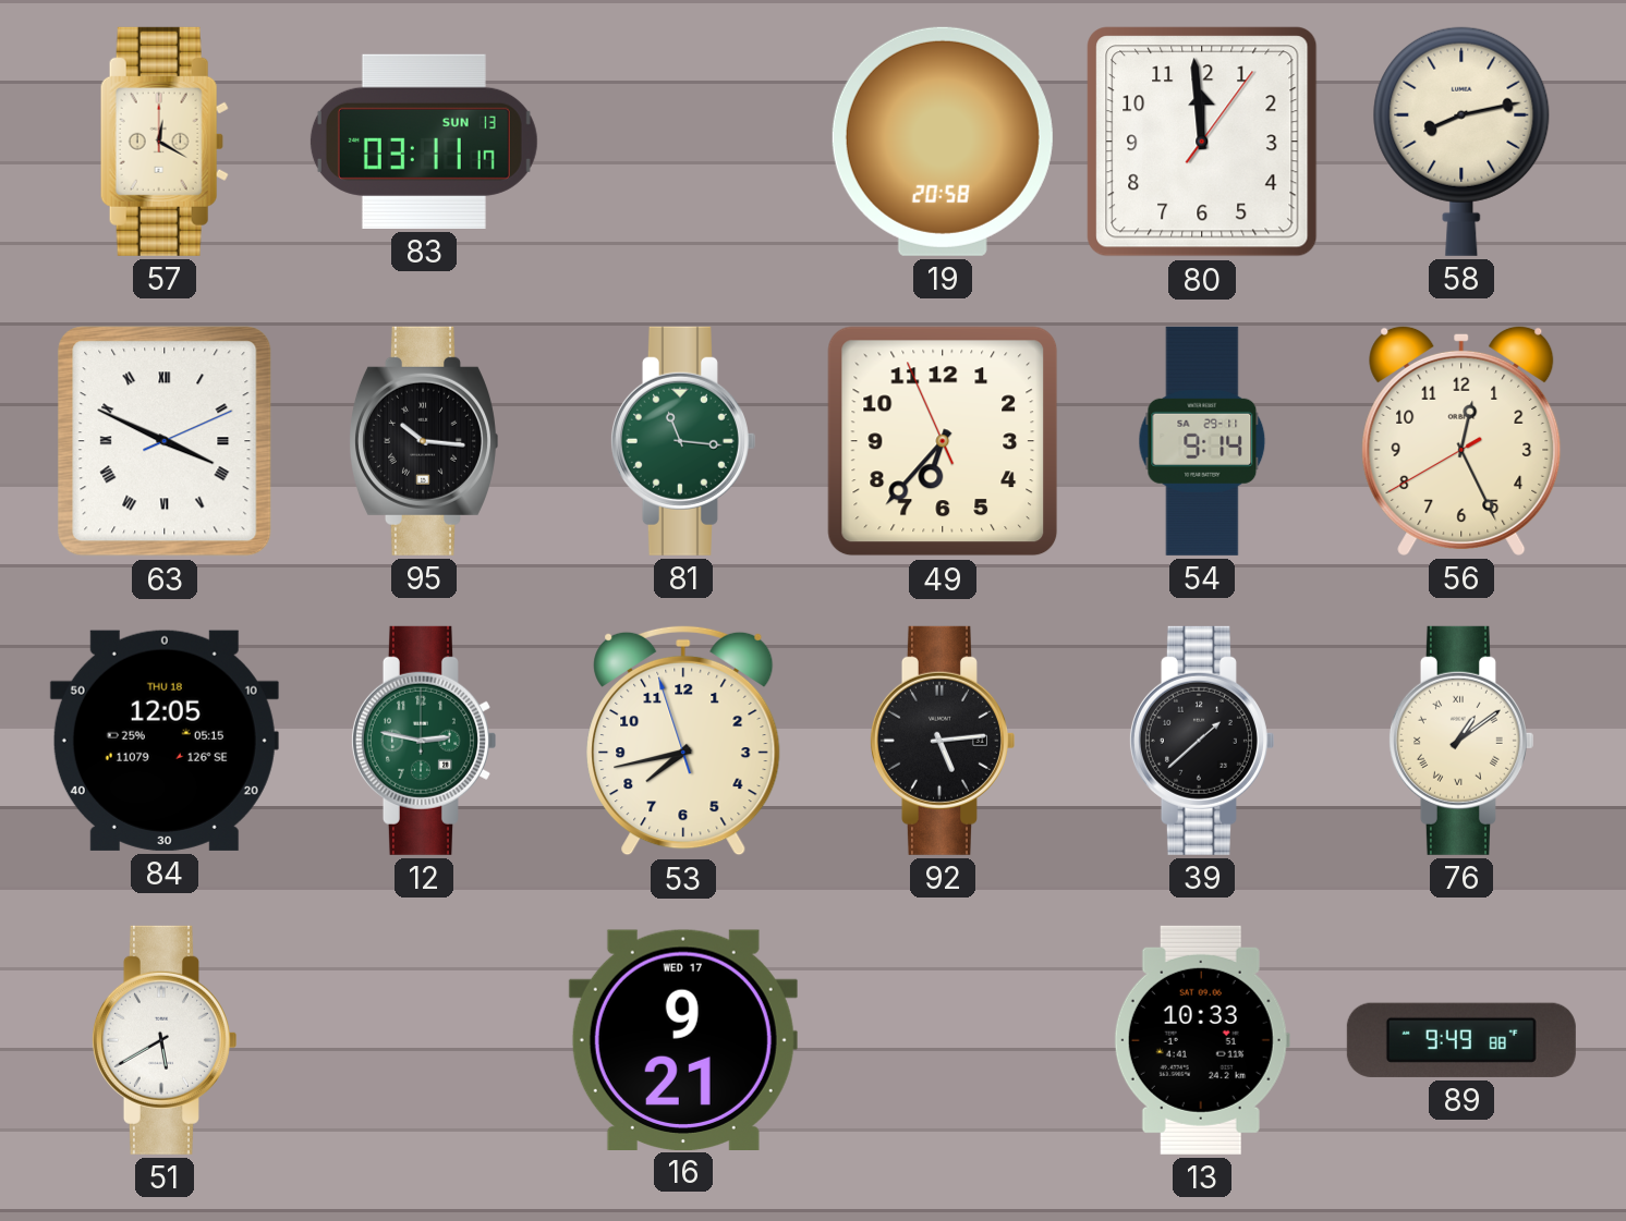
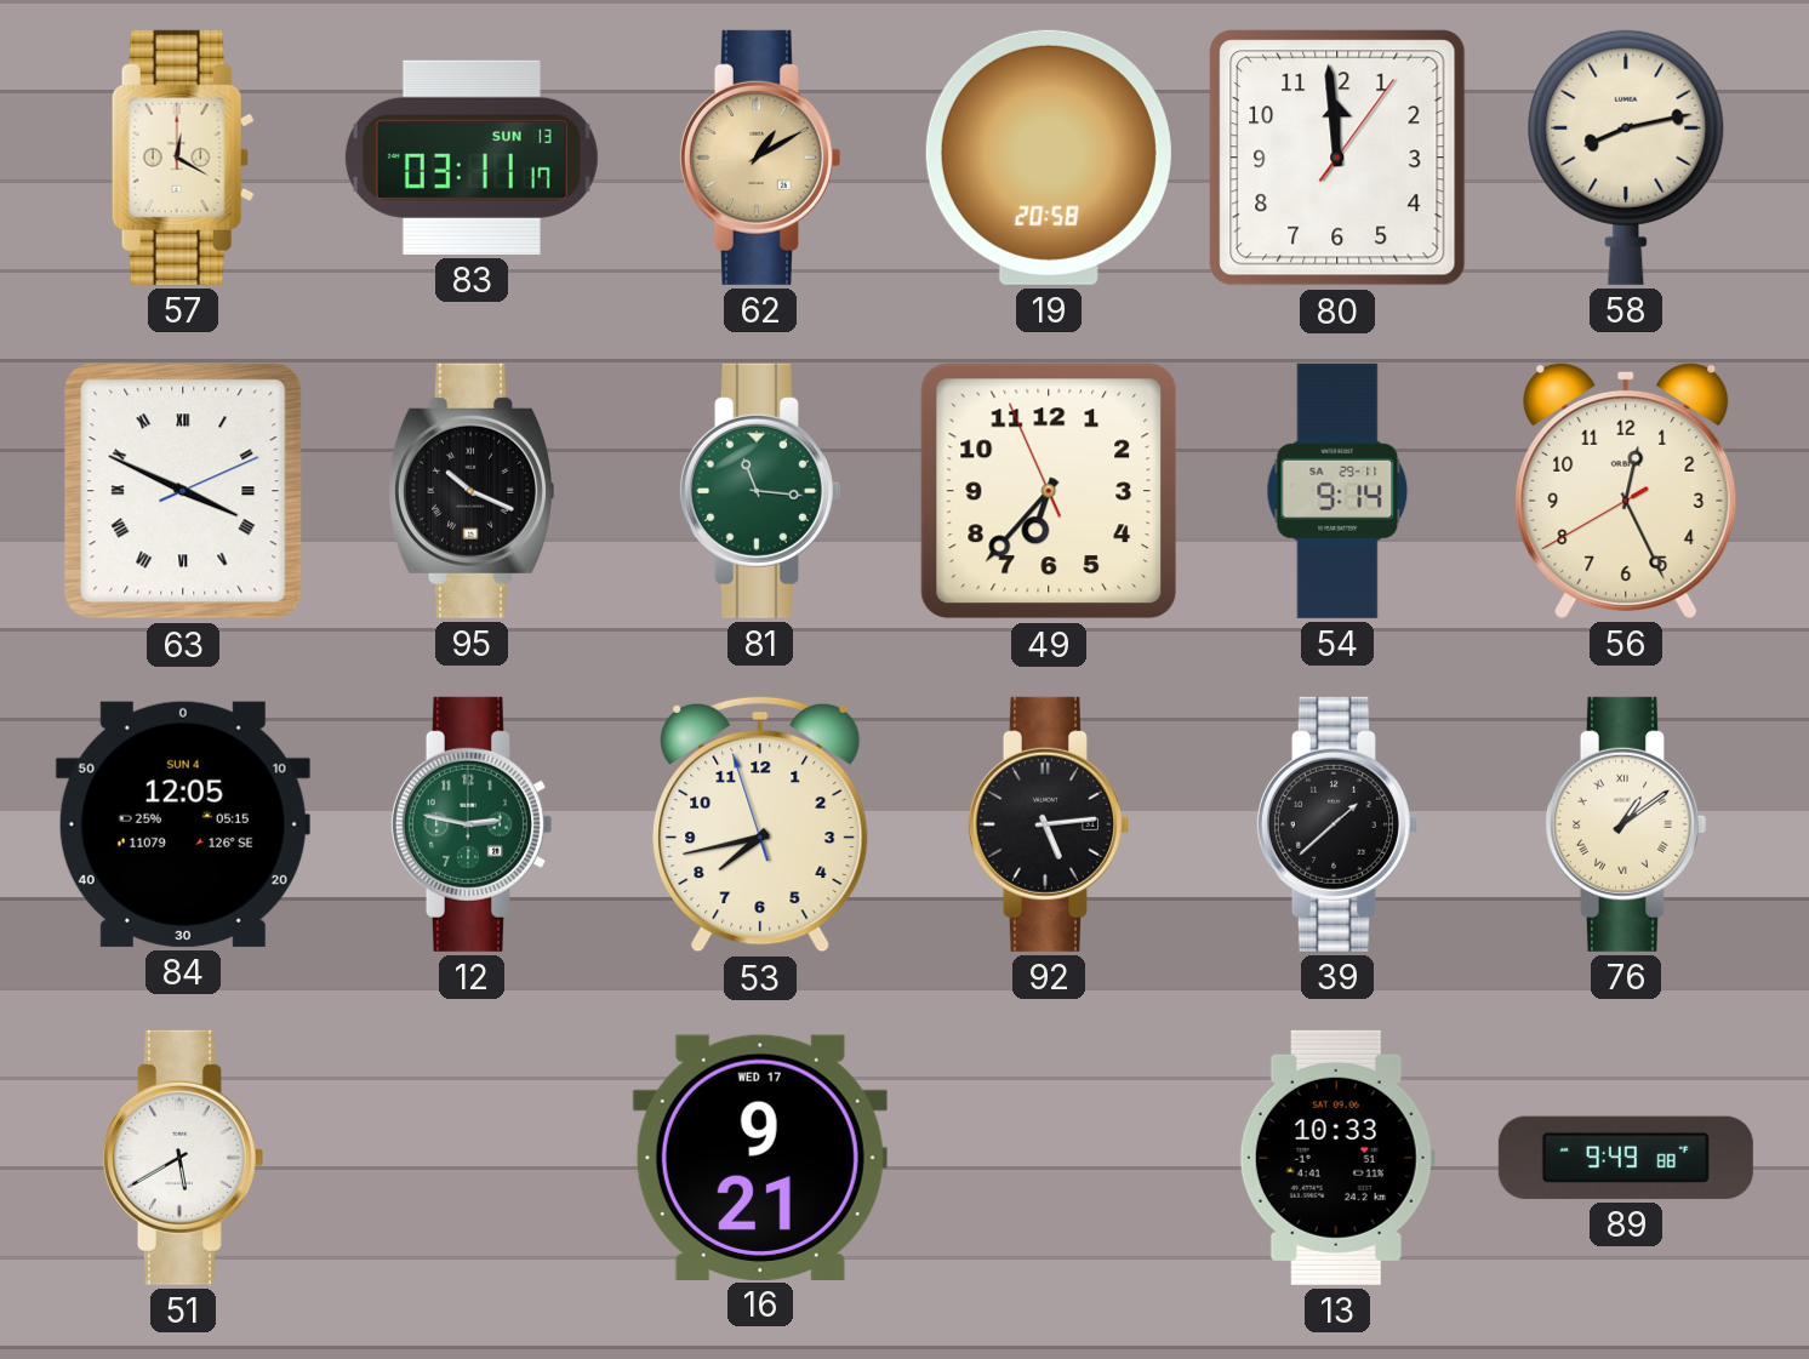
62: none -> 1:10 (759, 158)
95: 10:16 -> 10:19 (470, 491)
84 date: THU 18 -> SUN 4 (183, 824)
